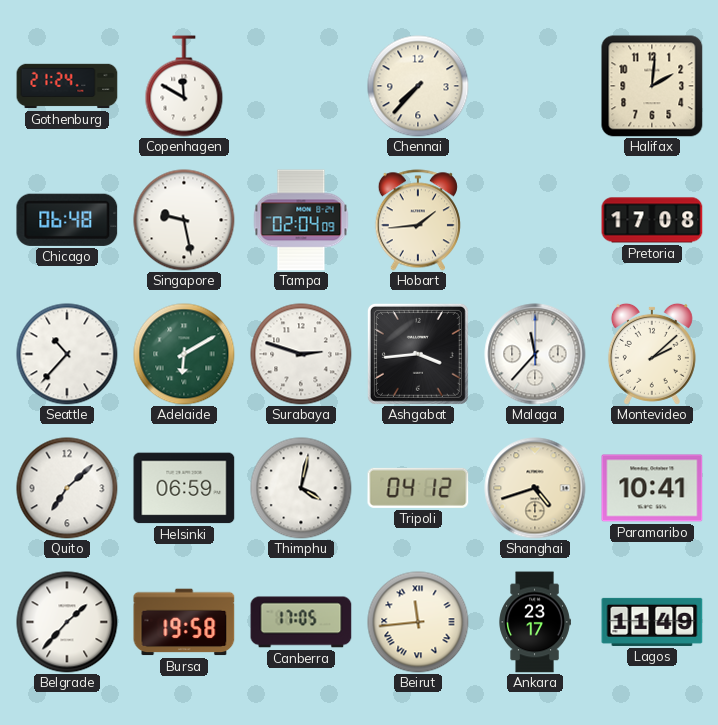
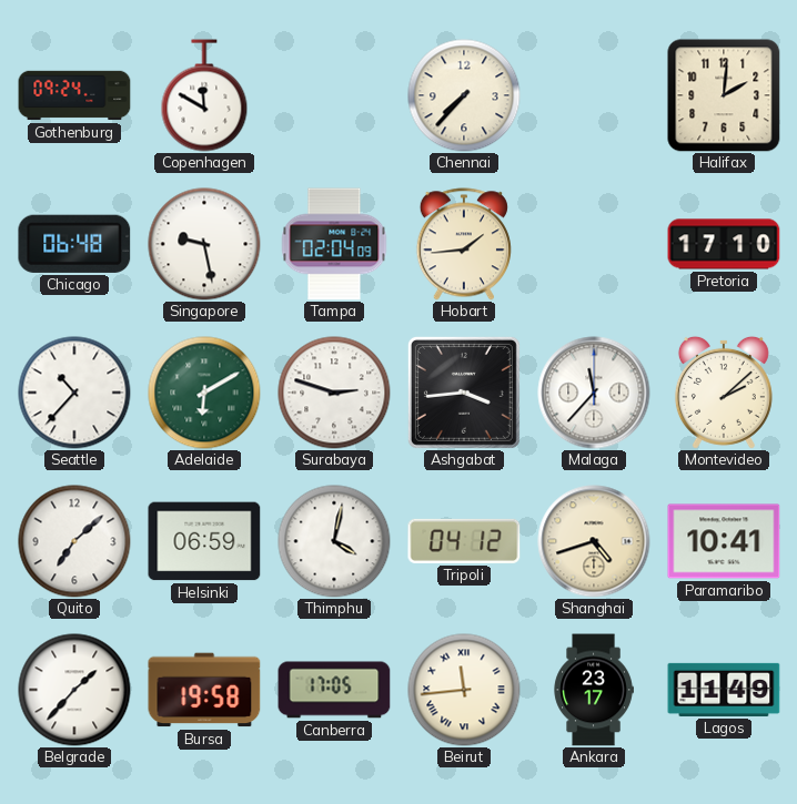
Gothenburg: 21:24 -> 09:24 (74, 95)
Pretoria: 17:08 -> 17:10 (724, 244)
